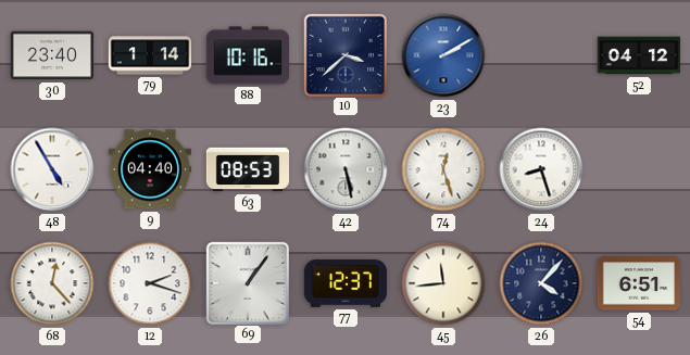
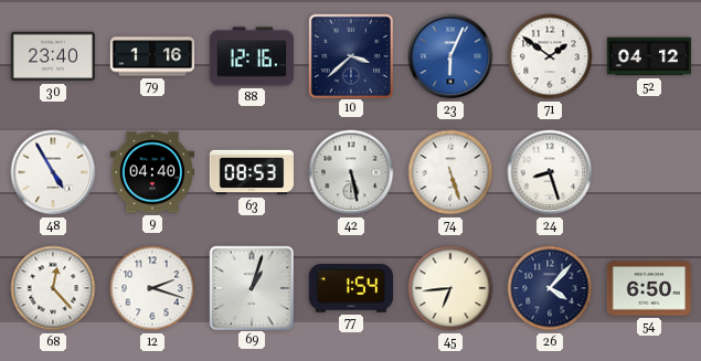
79: 1:14 -> 1:16 (152, 56)
88: 10:16 -> 12:16 (252, 56)
23: 2:10 -> 6:04 (450, 56)
71: none -> 1:51 (550, 56)
74: 12:27 -> 5:27 (450, 172)
69: 1:06 -> 1:03 (251, 287)
77: 12:37 -> 1:54 (350, 288)
45: 11:44 -> 6:44 (450, 288)
54: 6:51 -> 6:50 (648, 288)
